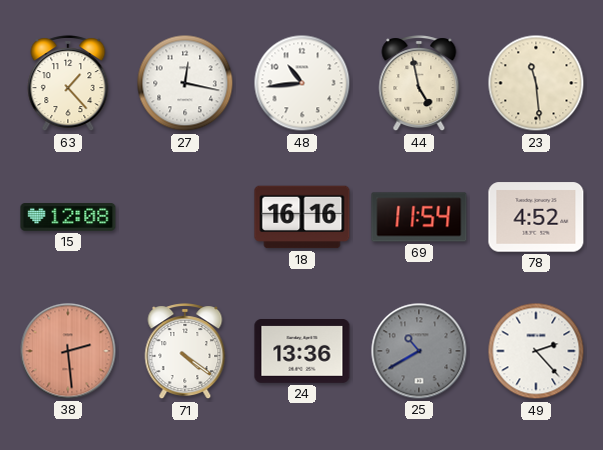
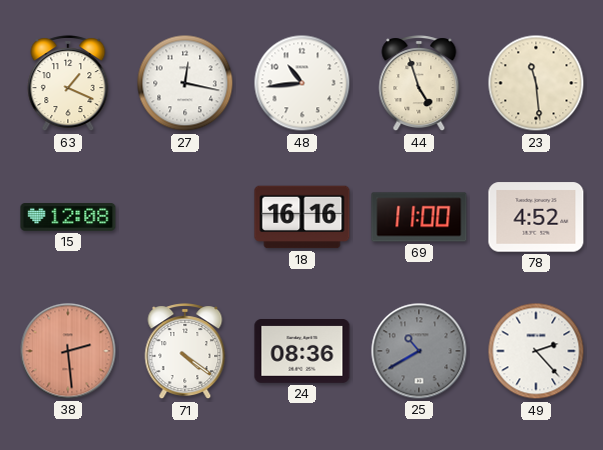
63: 1:23 -> 1:19 (68, 84)
44: 4:58 -> 4:57 (419, 84)
69: 11:54 -> 11:00 (419, 217)
24: 13:36 -> 08:36 (302, 352)
